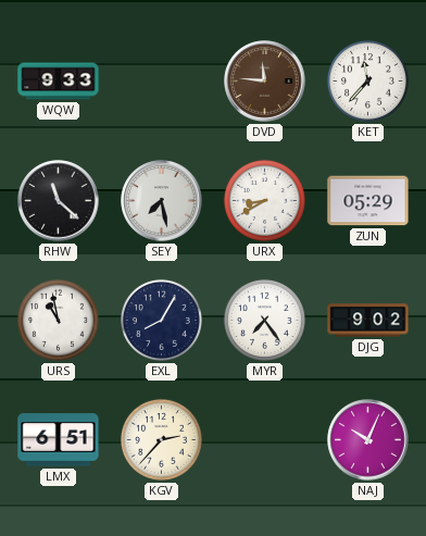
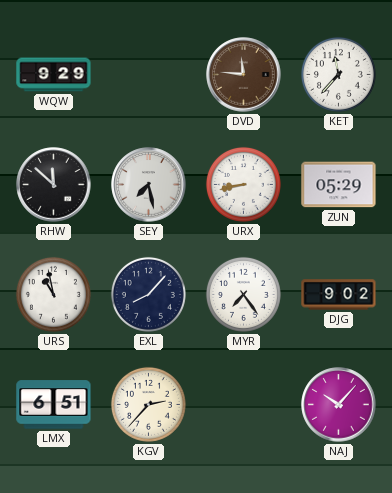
WQW: 9:33 -> 9:29 (54, 75)
RHW: 11:22 -> 11:52 (54, 185)
URX: 8:40 -> 8:43 (243, 184)
EXL: 8:05 -> 8:07 (148, 294)
NAJ: 10:04 -> 10:07 (339, 405)
